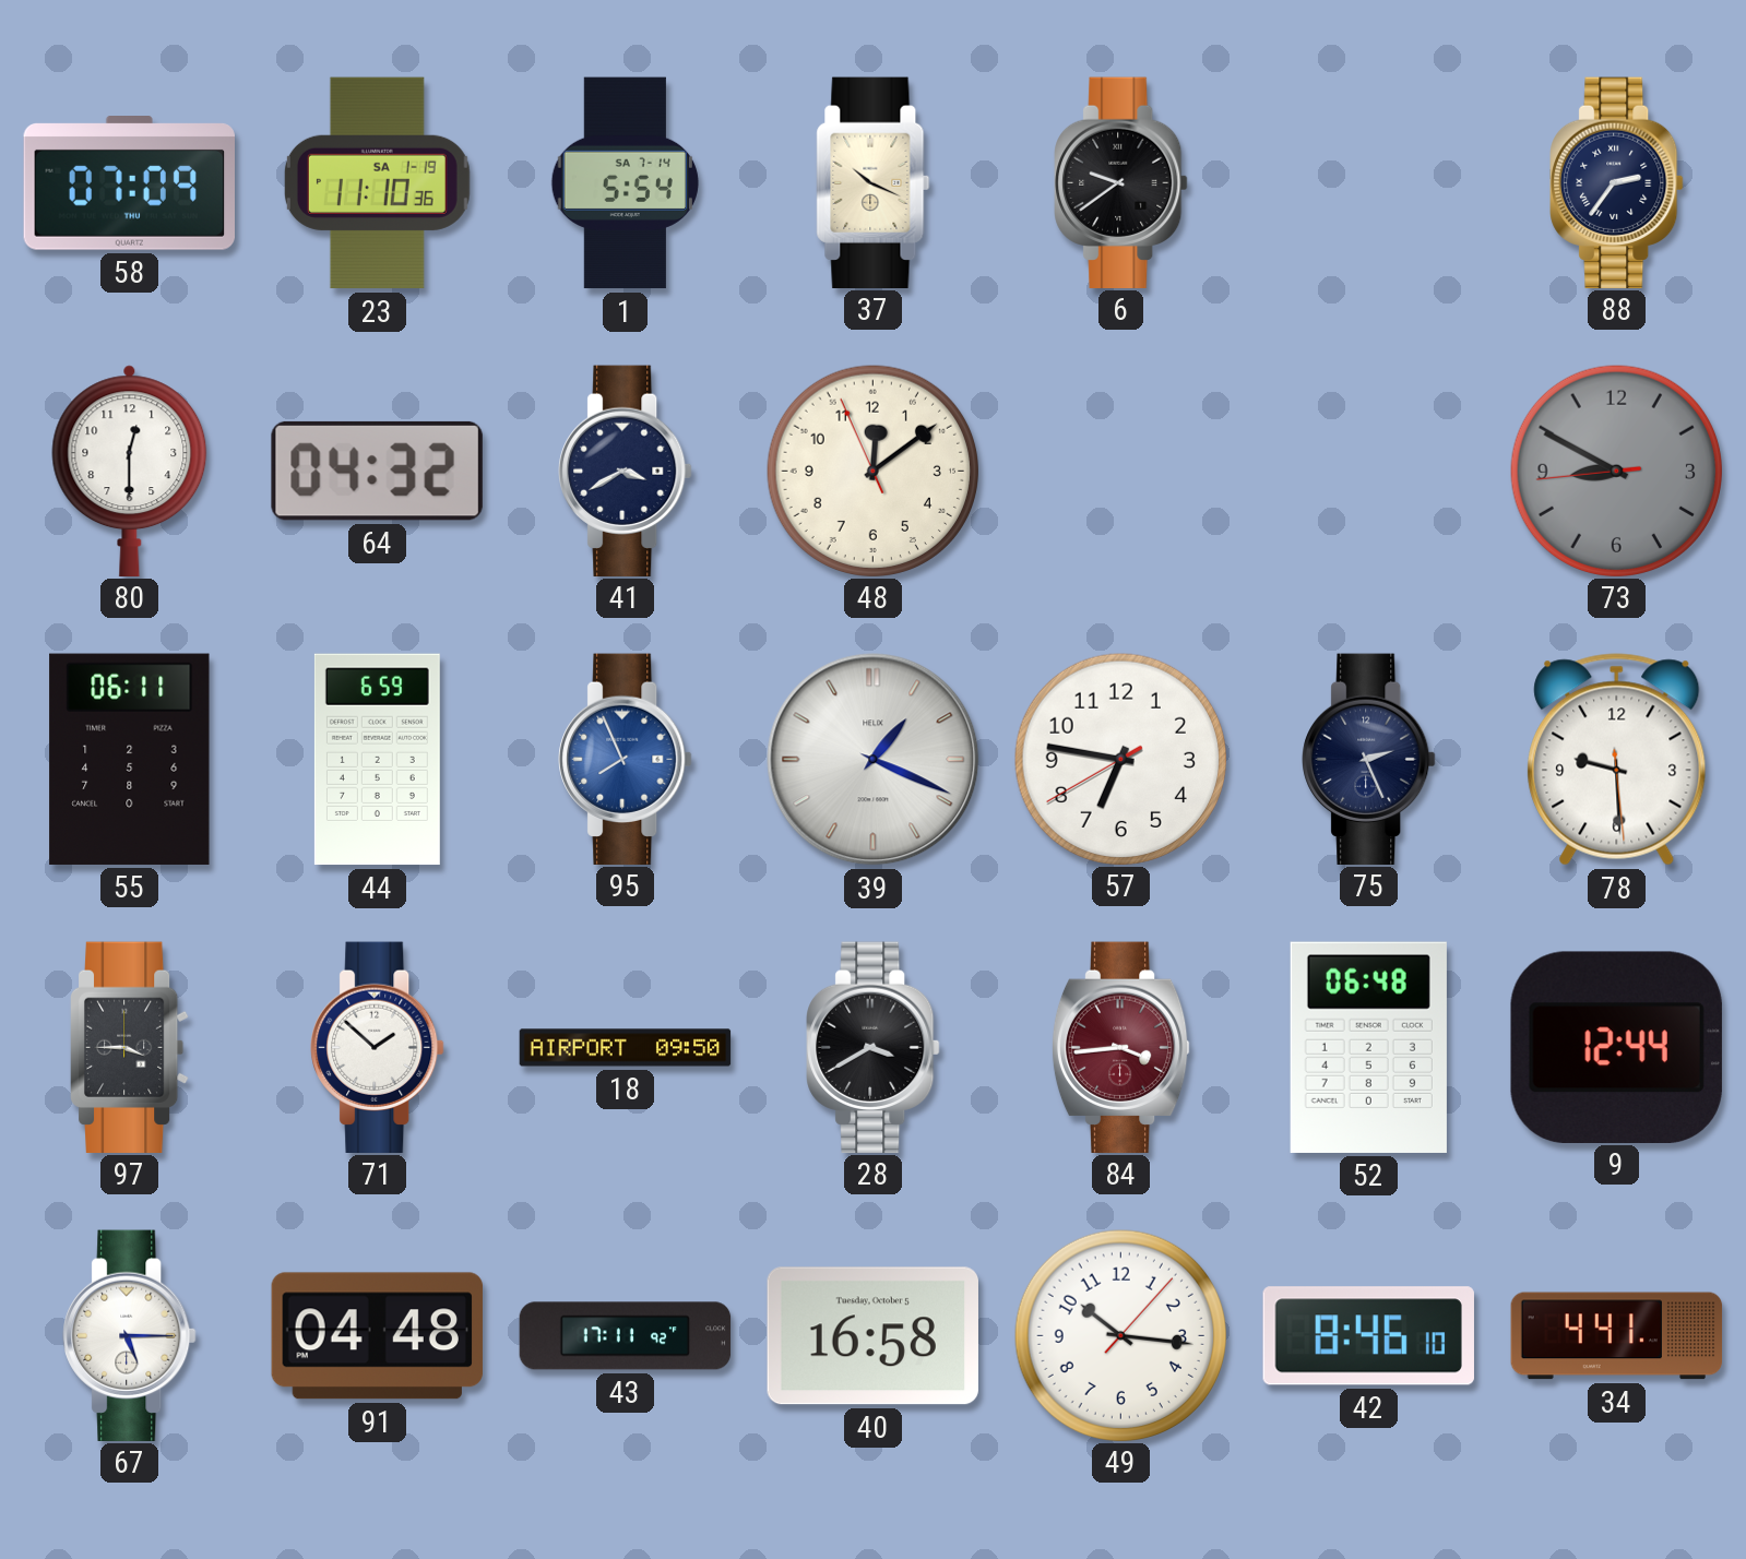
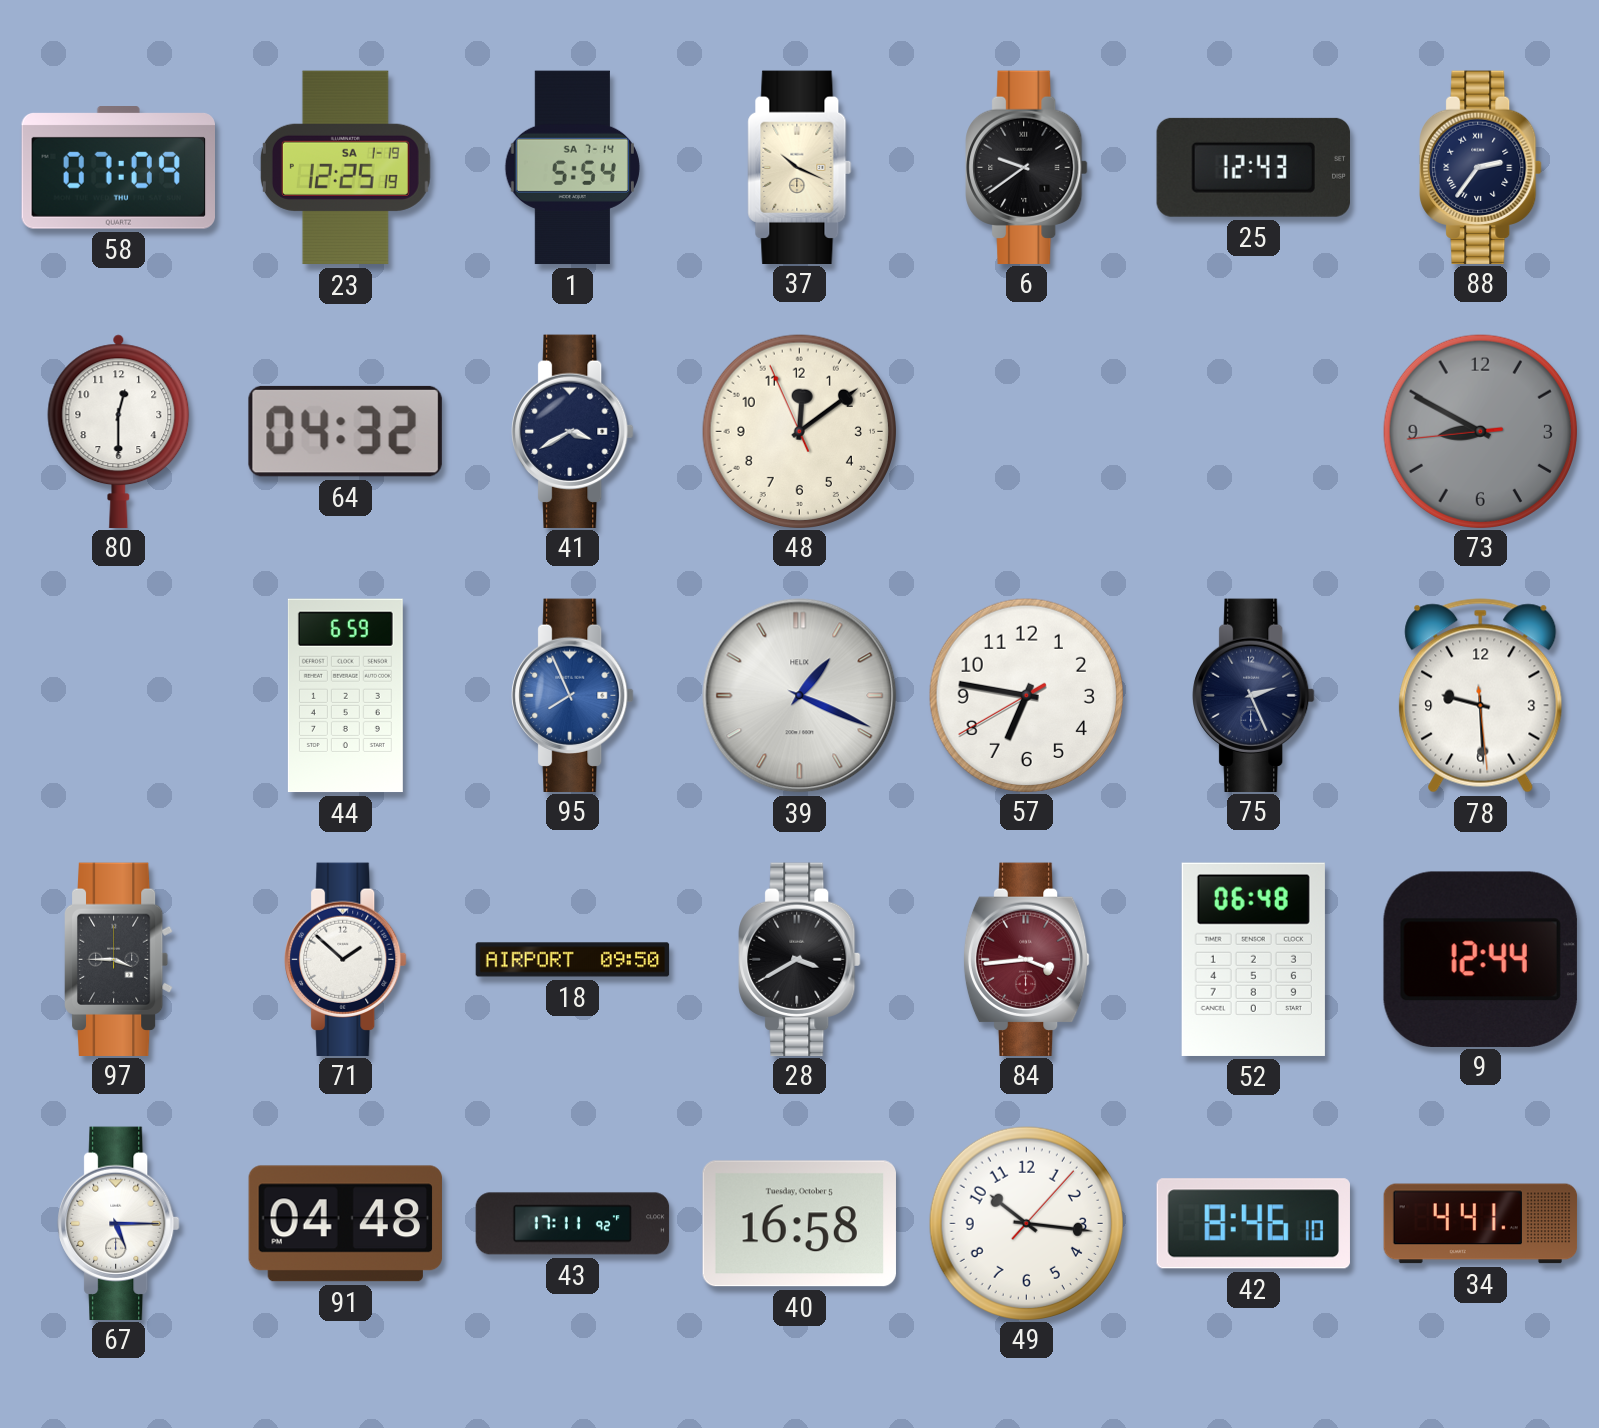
23: 11:10 -> 12:25 (345, 168)
25: none -> 12:43 (1253, 167)
55: 06:11 -> none (130, 759)
